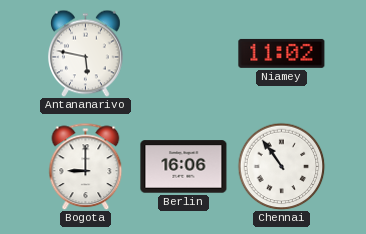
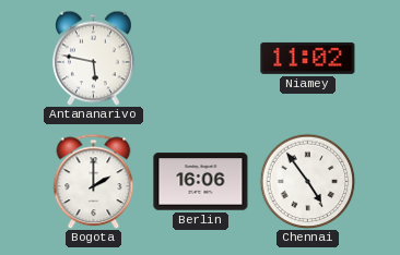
Bogota: 9:00 -> 2:00 (94, 181)
Chennai: 10:54 -> 4:54 (307, 181)
